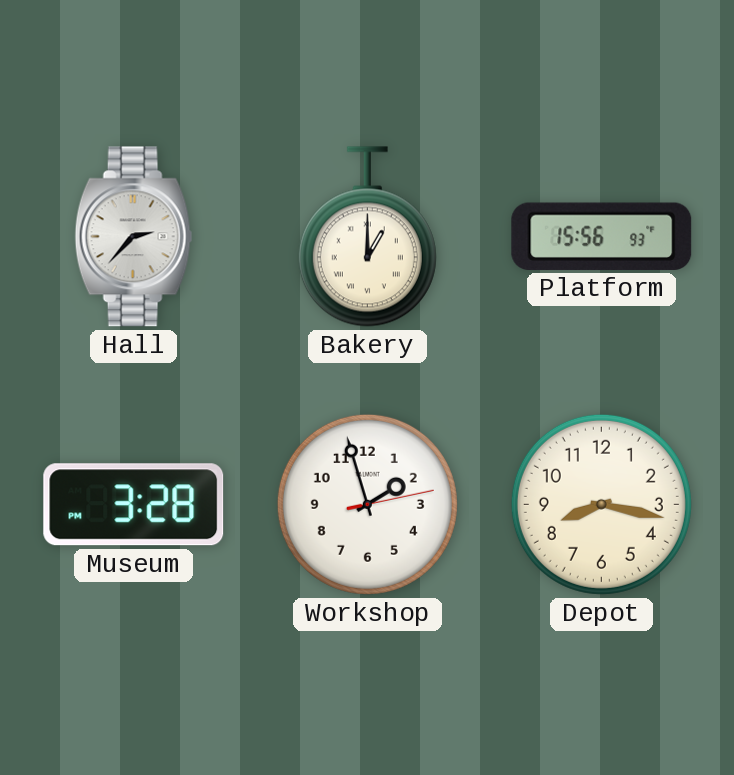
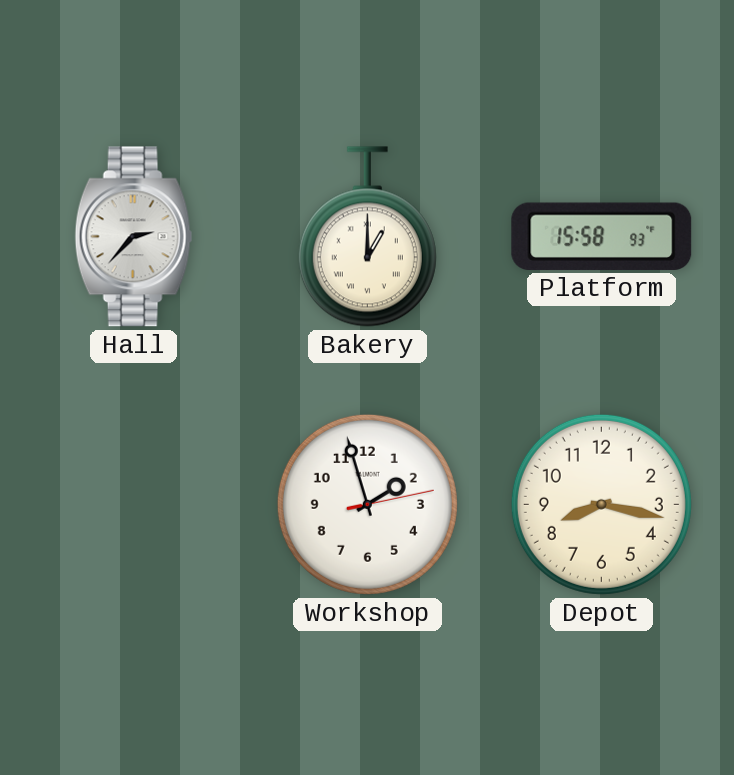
Platform: 15:56 -> 15:58 (602, 236)
Museum: 3:28 -> none (134, 505)
